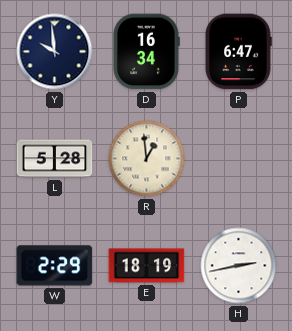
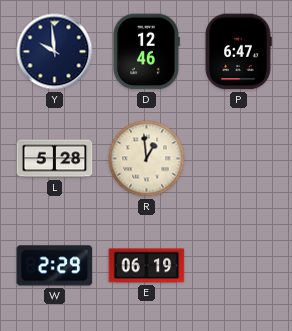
D: 16:34 -> 12:46 (146, 52)
E: 18:19 -> 06:19 (147, 266)
H: 2:43 -> none (239, 266)
